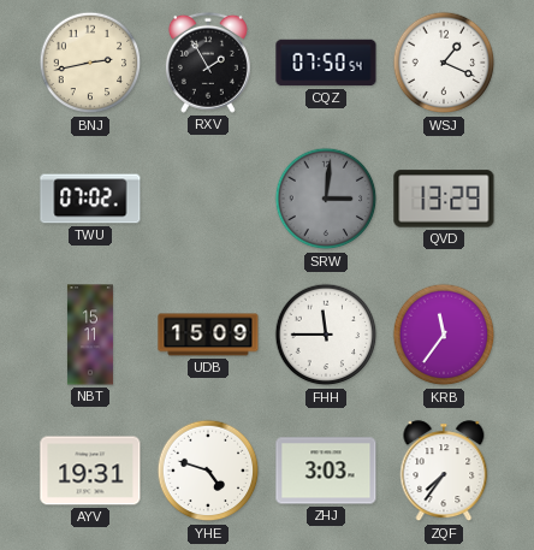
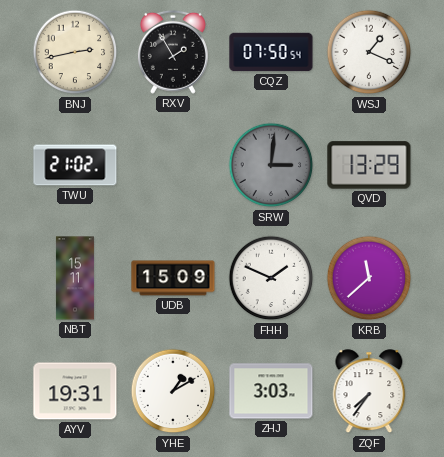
TWU: 07:02 -> 21:02 (75, 165)
FHH: 11:45 -> 1:49 (271, 278)
KRB: 11:36 -> 11:38 (369, 278)
YHE: 4:48 -> 1:10 (173, 391)
